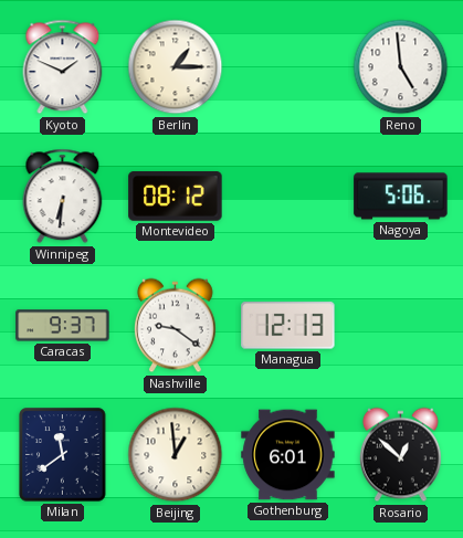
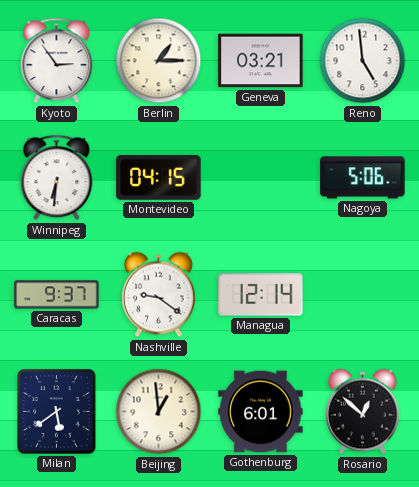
Kyoto: 1:49 -> 2:54 (57, 61)
Geneva: none -> 03:21 (261, 61)
Montevideo: 08:12 -> 04:15 (159, 178)
Managua: 12:13 -> 12:14 (261, 295)
Milan: 11:39 -> 5:39 (57, 412)
